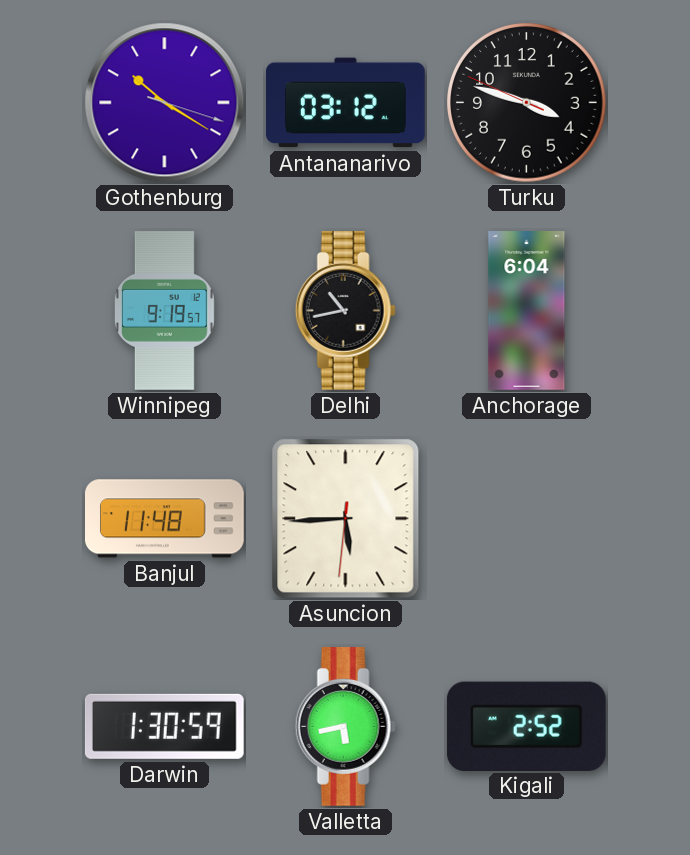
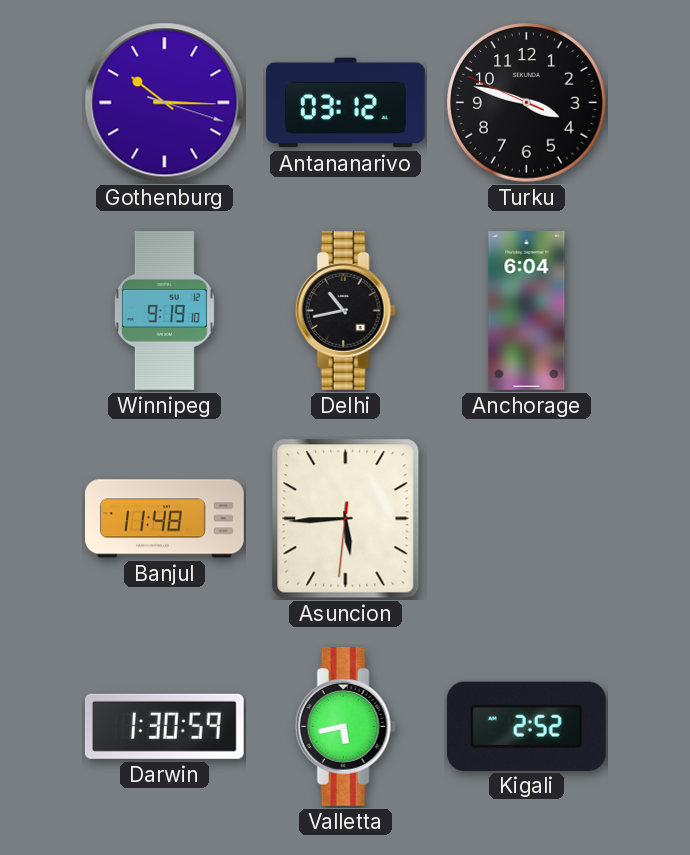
Gothenburg: 10:20 -> 10:15 (165, 103)
Winnipeg: 9:19:57 -> 9:19:10 (165, 311)
